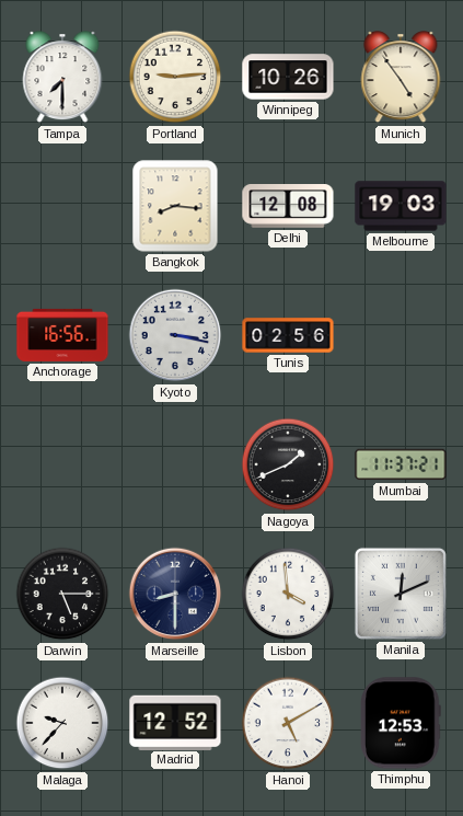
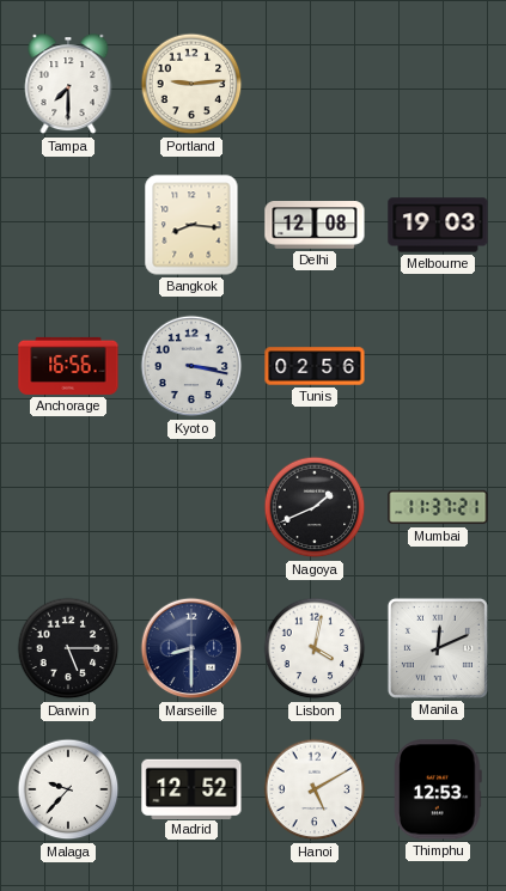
Winnipeg: 10:26 -> none (288, 77)
Munich: 4:54 -> none (401, 78)
Lisbon: 3:59 -> 4:02 (315, 648)
